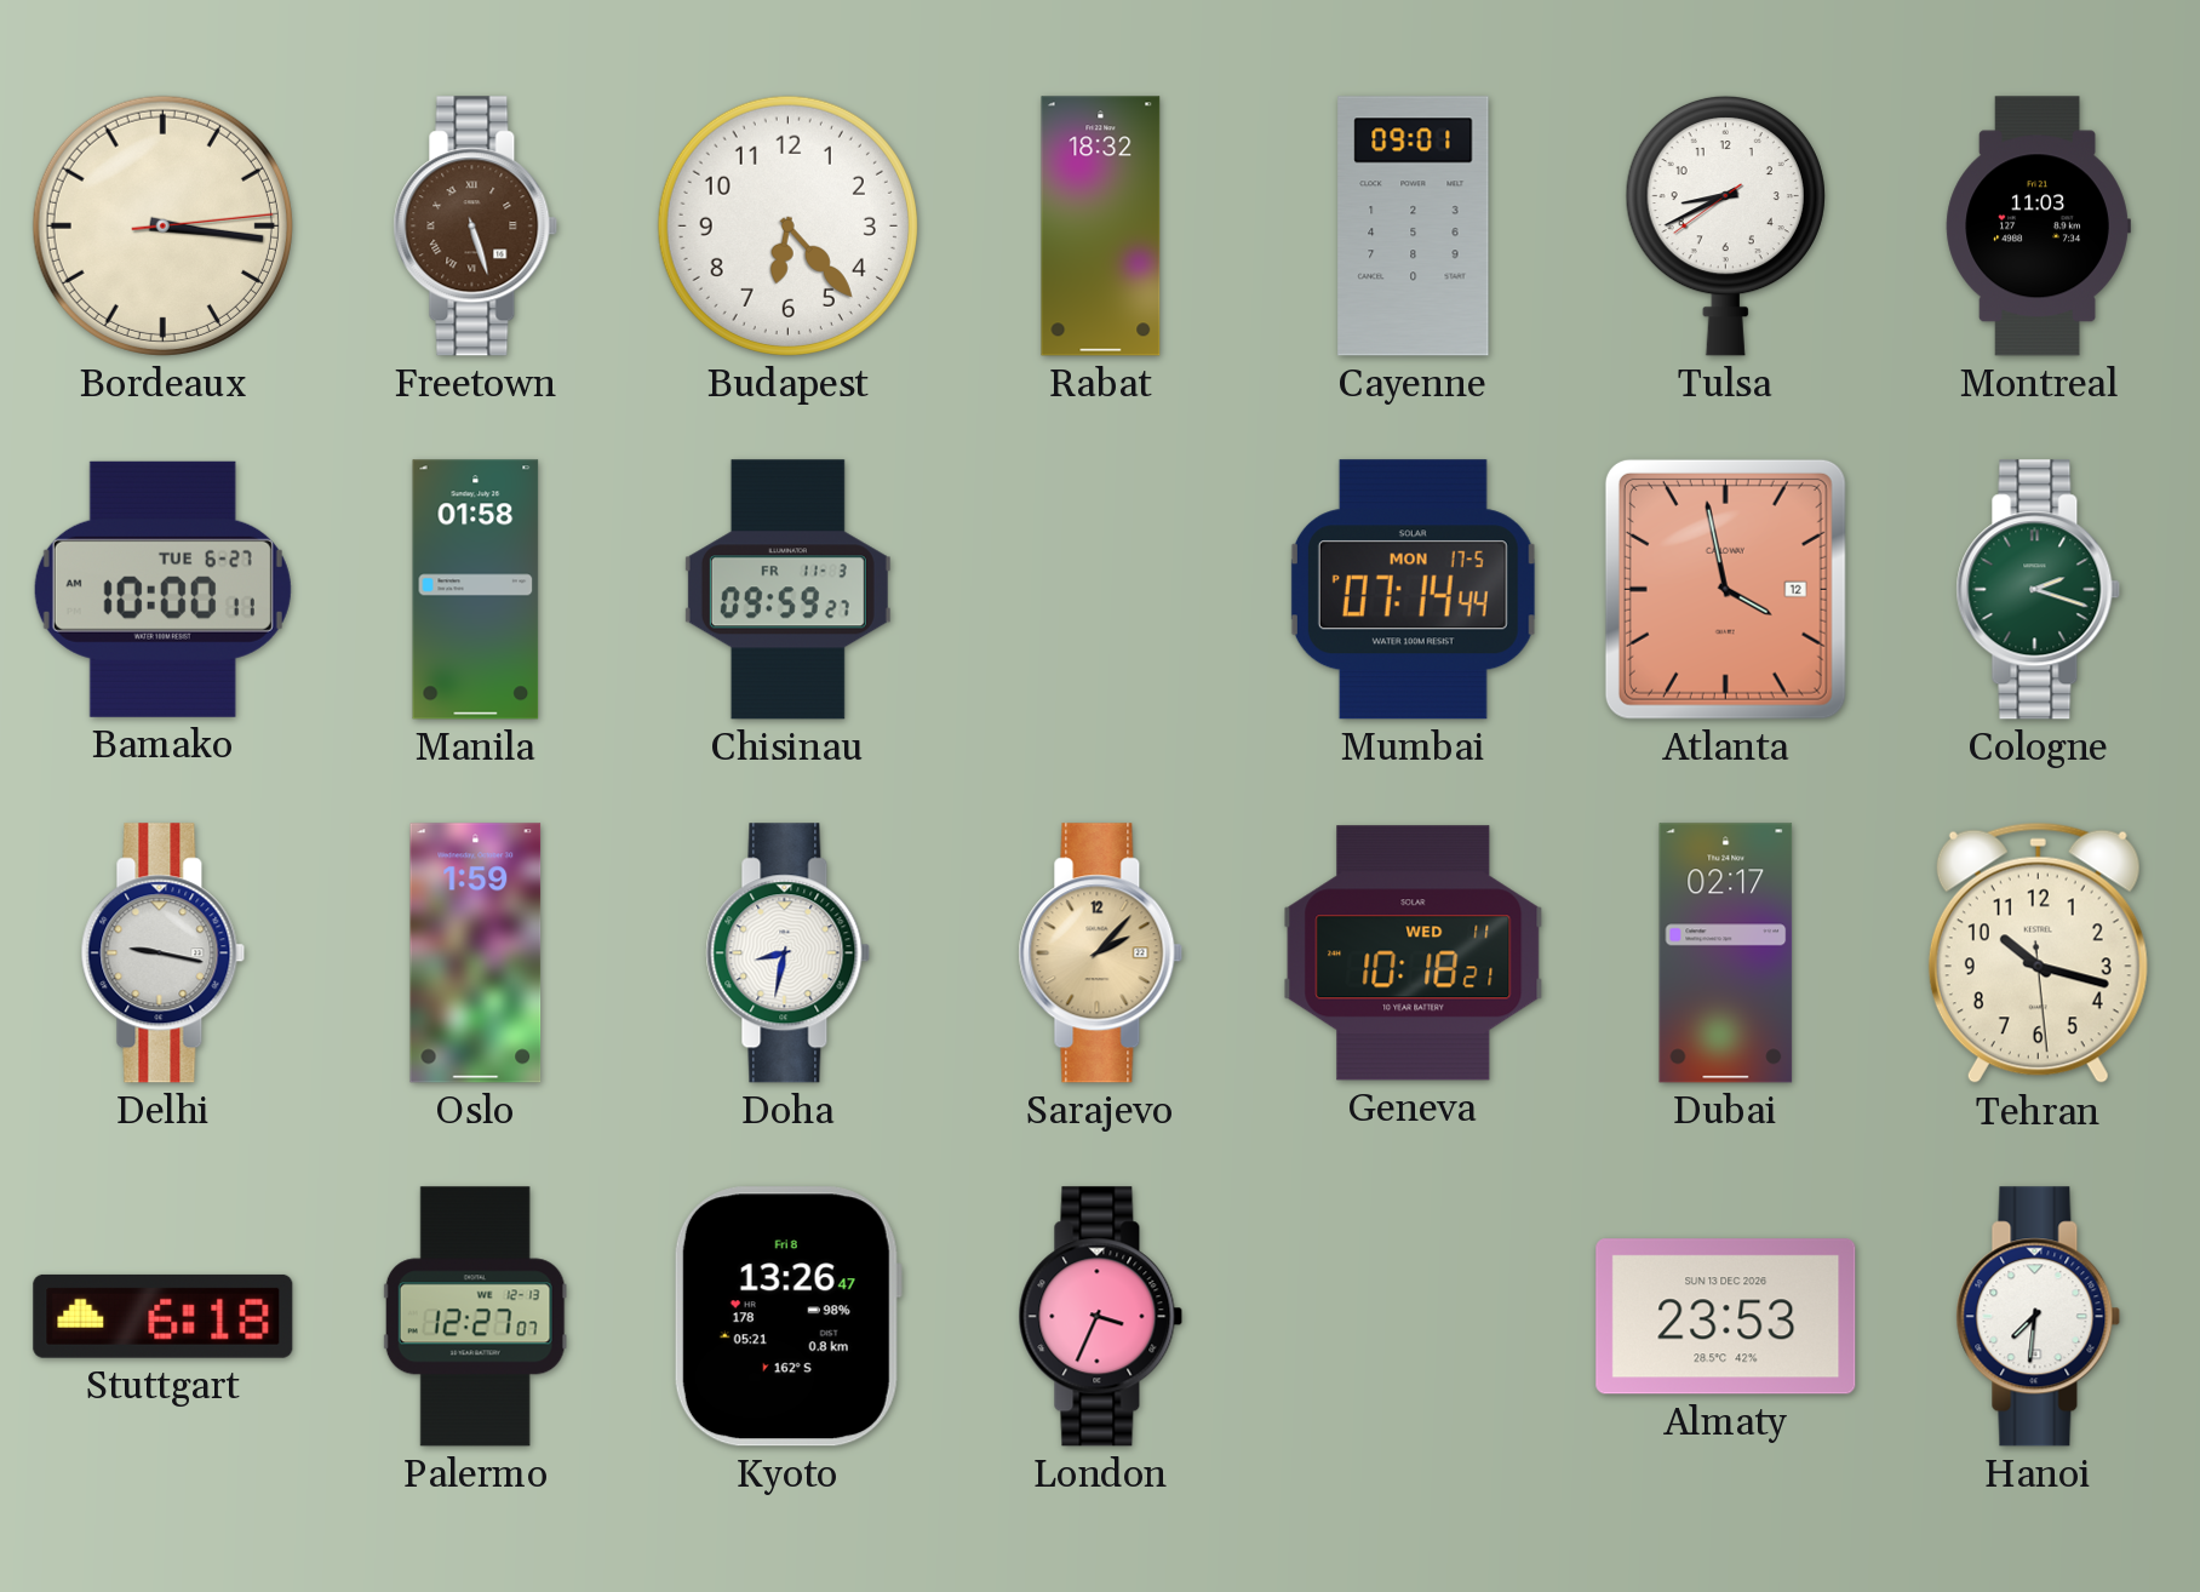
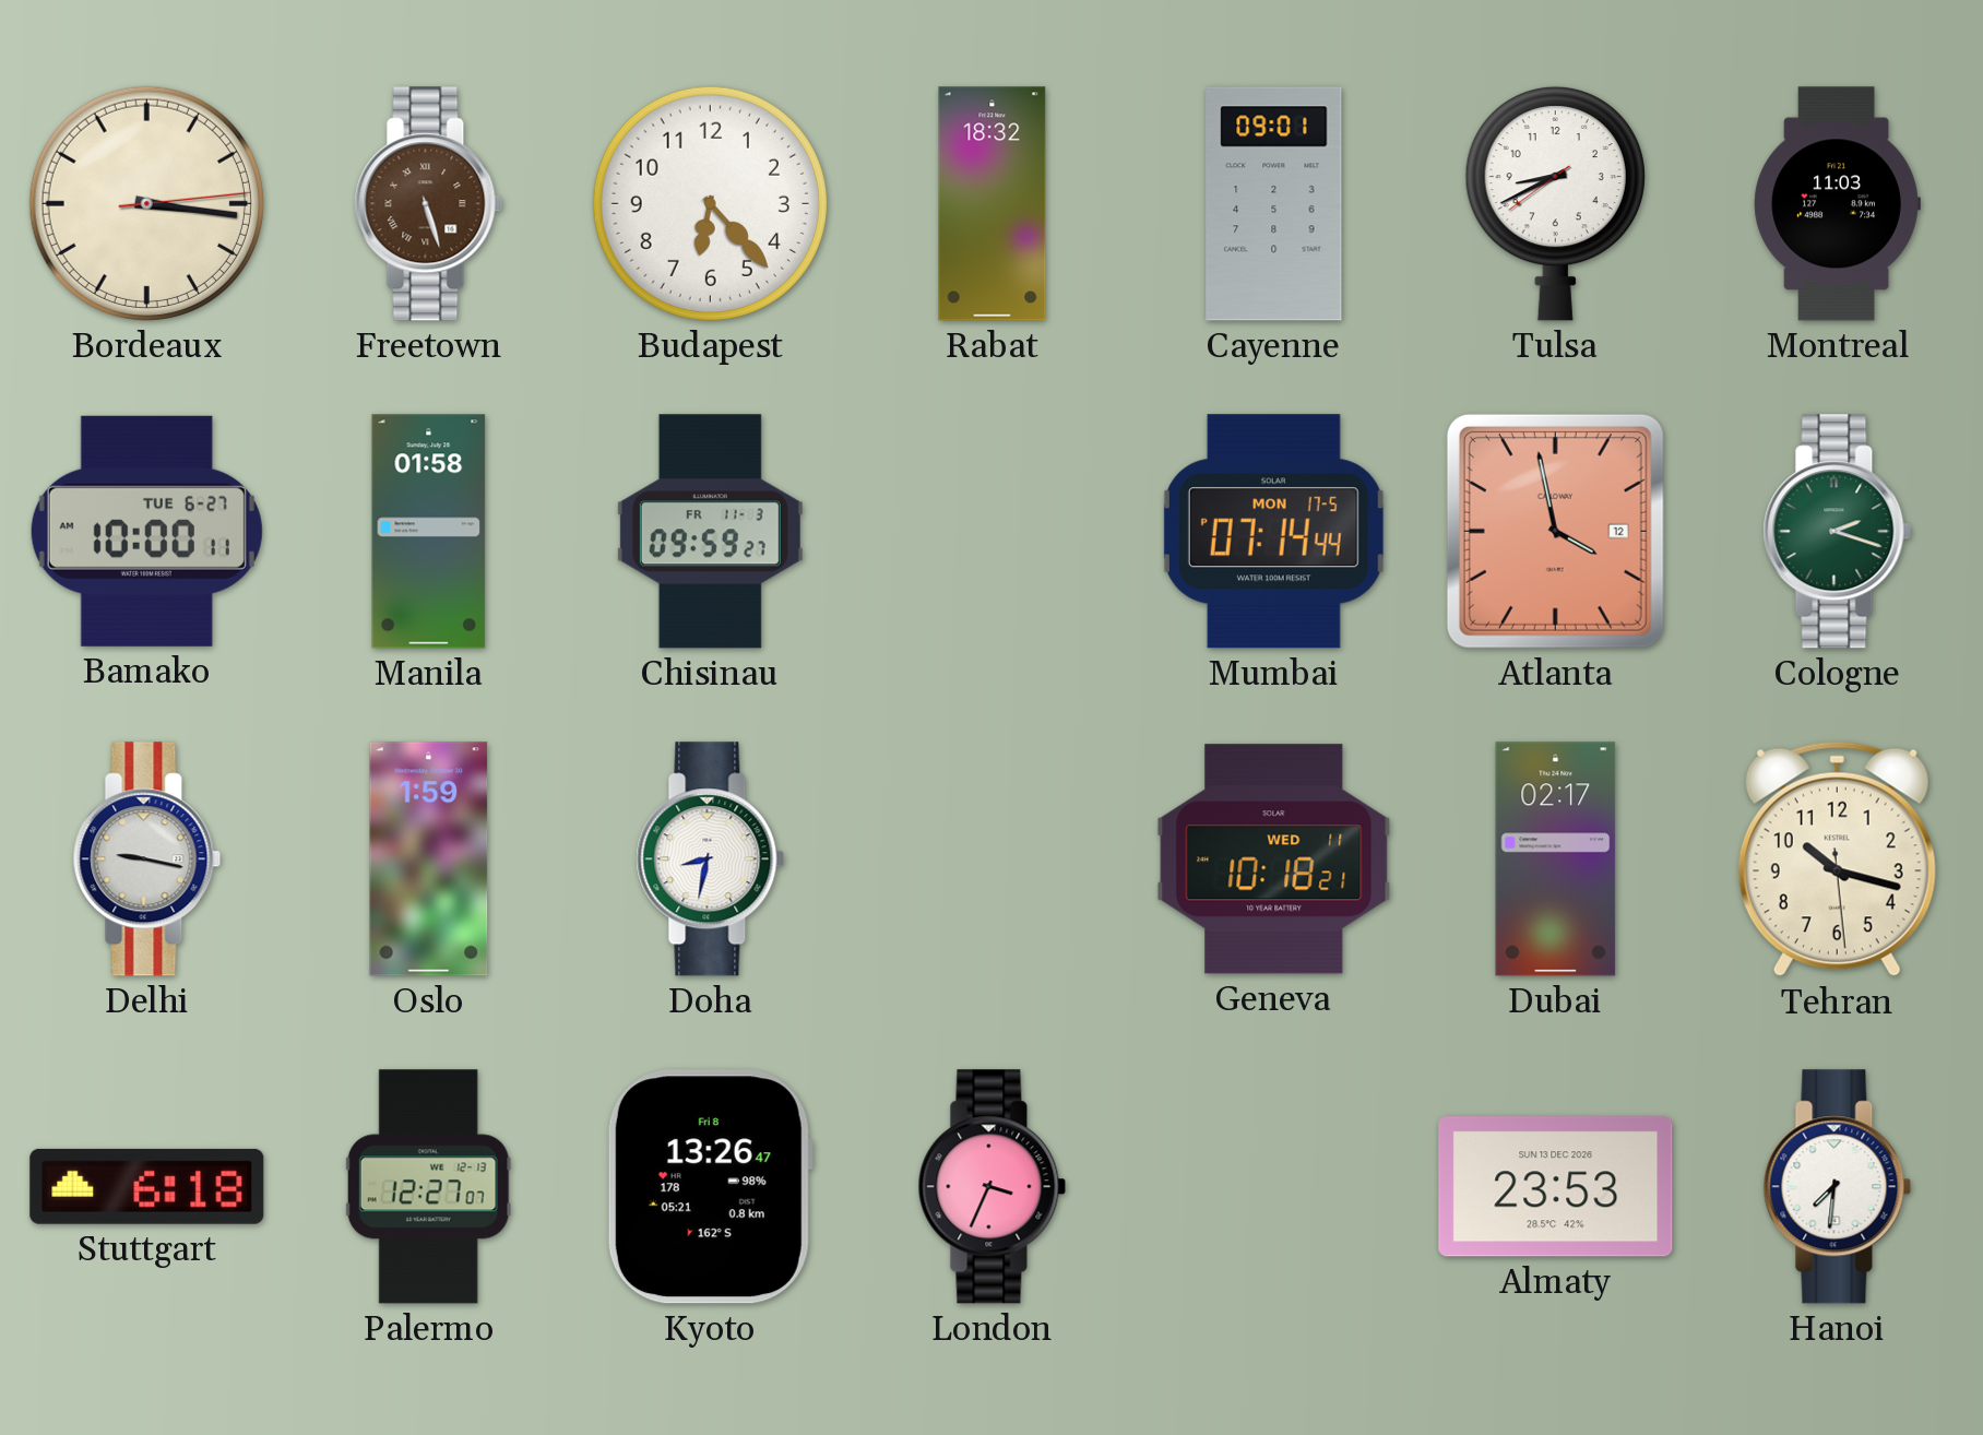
Sarajevo: 2:07 -> none (1101, 954)
